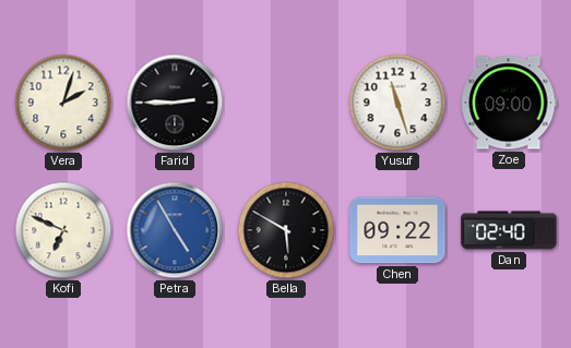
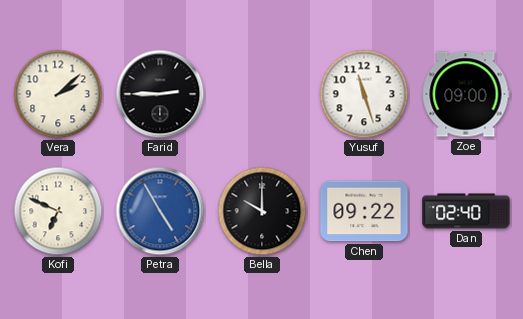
Vera: 2:03 -> 2:08 (58, 94)
Bella: 5:50 -> 10:00 (262, 211)
